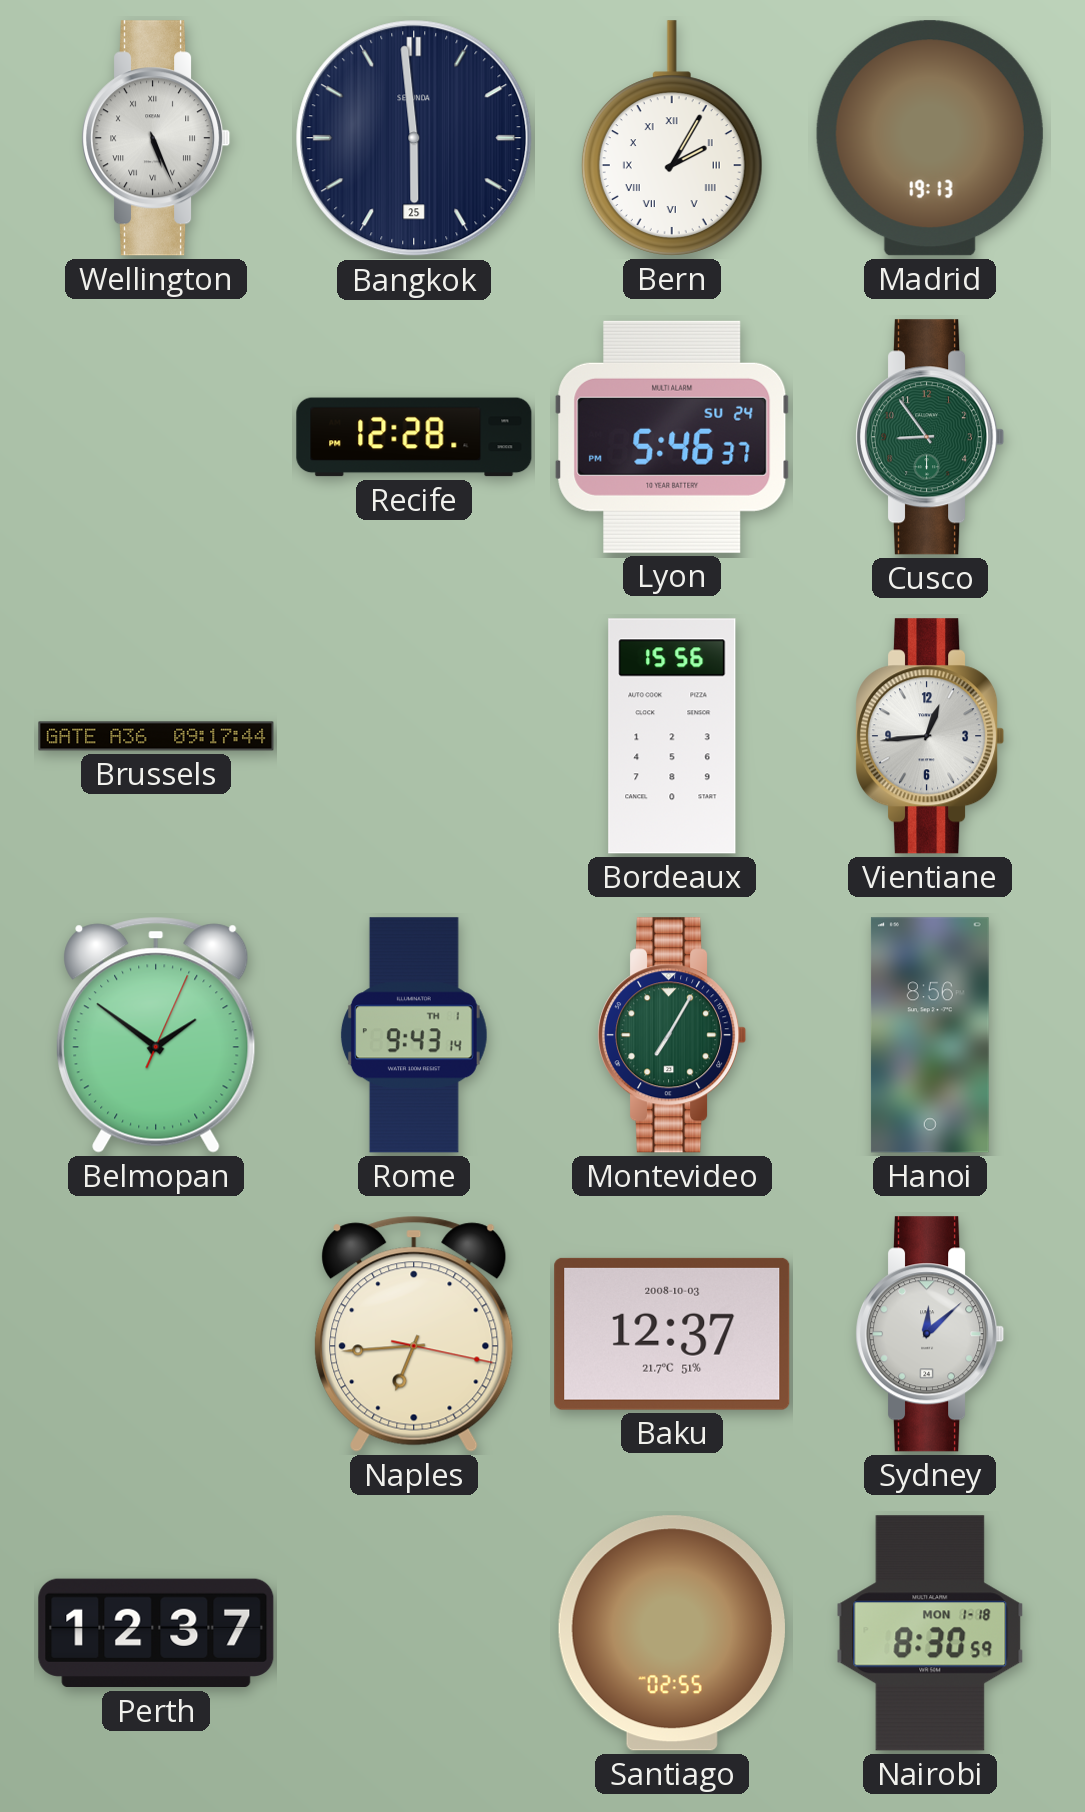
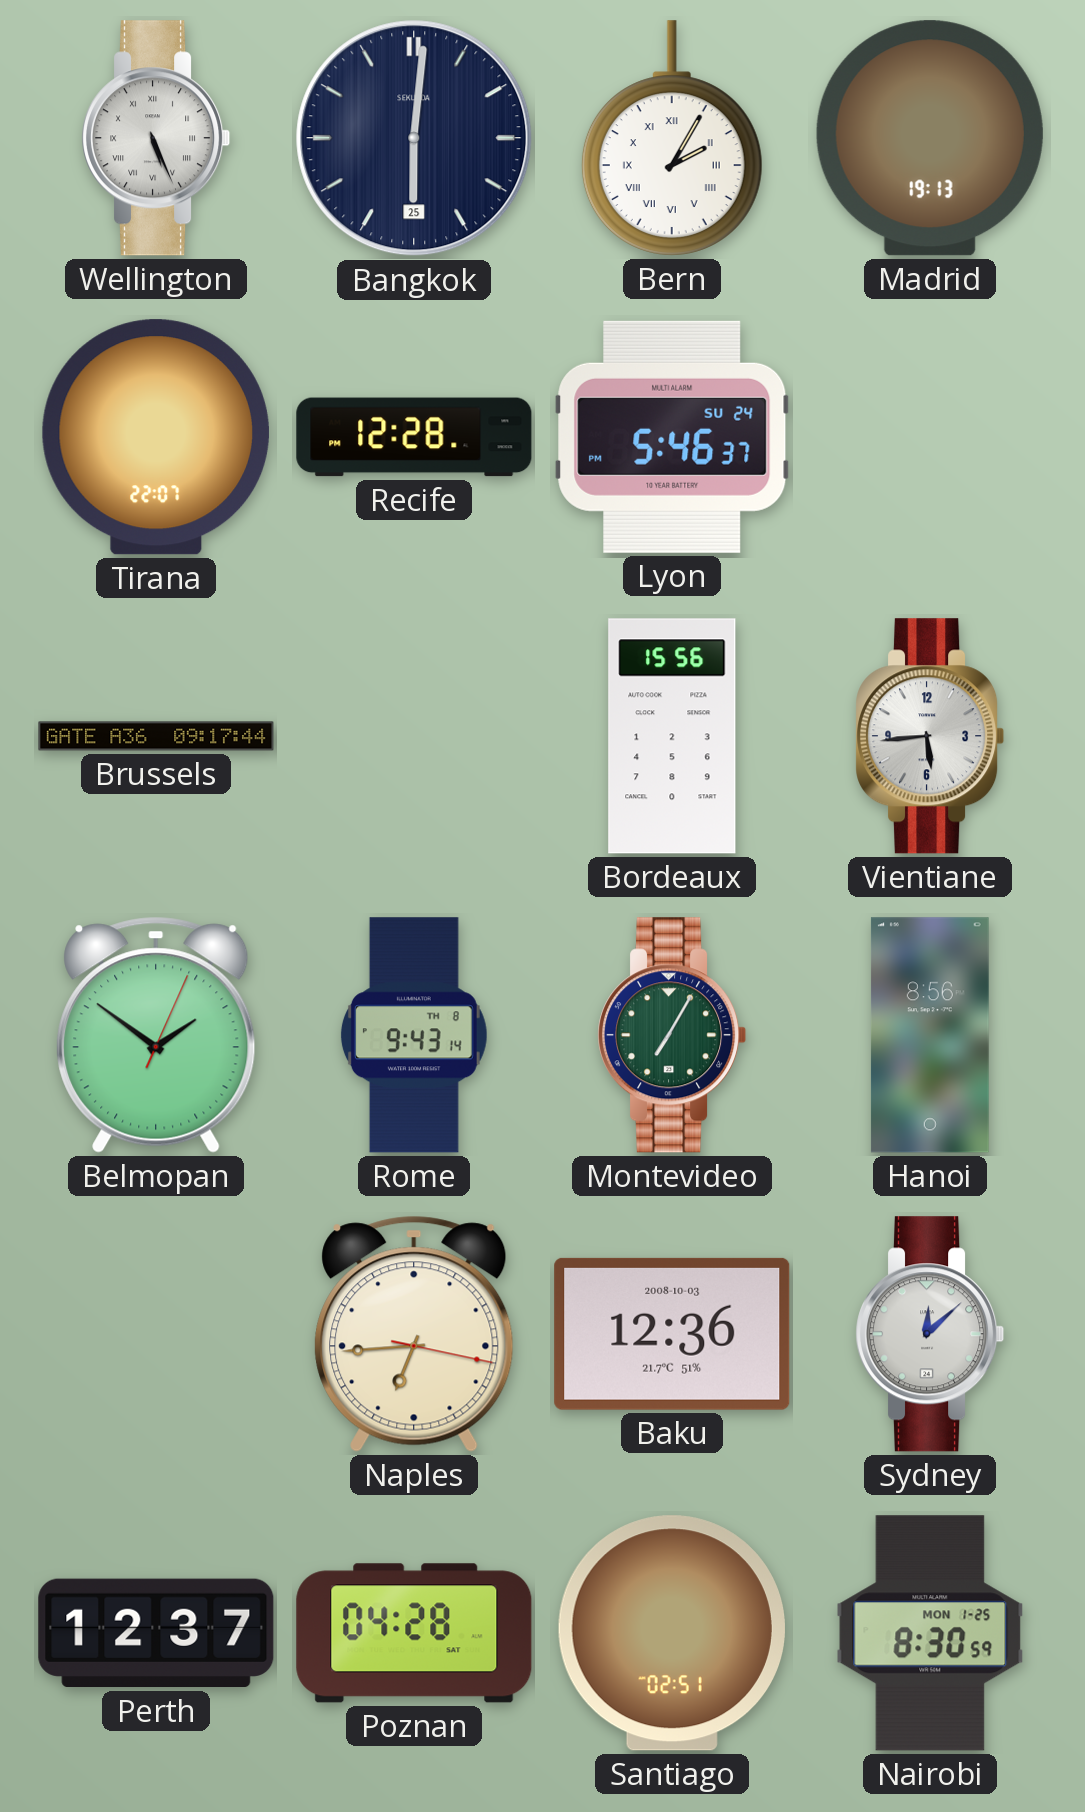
Bangkok: 5:59 -> 6:01 (414, 138)
Tirana: none -> 22:07 (156, 437)
Cusco: 8:54 -> none (930, 437)
Vientiane: 12:44 -> 5:44 (930, 736)
Rome date: TH 1 -> TH 8 (414, 1035)
Baku: 12:37 -> 12:36 (672, 1334)
Poznan: none -> 04:28 (414, 1633)
Santiago: 02:55 -> 02:51 (672, 1633)
Nairobi date: MON 1-18 -> MON 1-25 (930, 1633)
